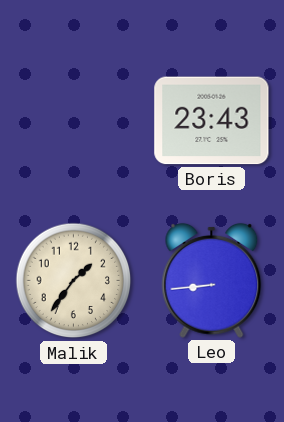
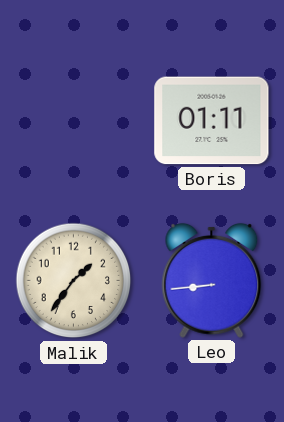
Boris: 23:43 -> 01:11 (212, 121)
